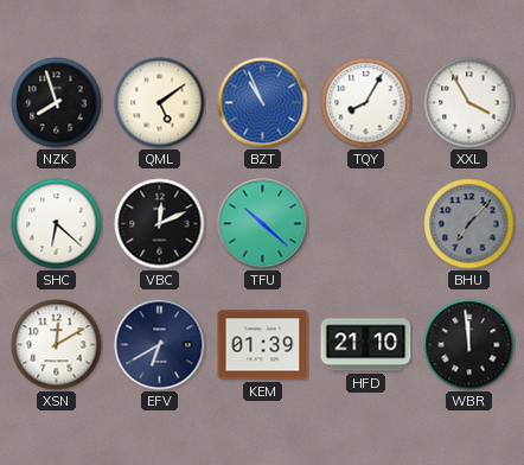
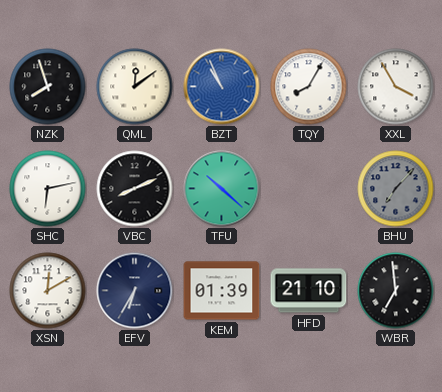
QML: 5:09 -> 12:09 (135, 87)
SHC: 6:22 -> 6:13 (48, 189)
VBC: 12:11 -> 8:11 (135, 189)
EFV: 6:40 -> 6:35 (135, 291)
WBR: 11:59 -> 6:59 (396, 291)
